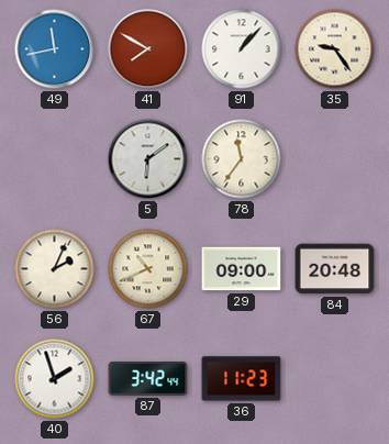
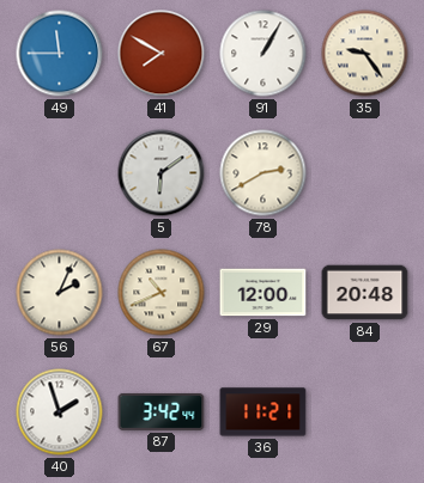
49: 11:43 -> 11:45 (60, 54)
91: 1:07 -> 1:05 (264, 54)
78: 11:36 -> 2:40 (264, 173)
29: 09:00 -> 12:00 (264, 293)
36: 11:23 -> 11:21 (264, 412)
